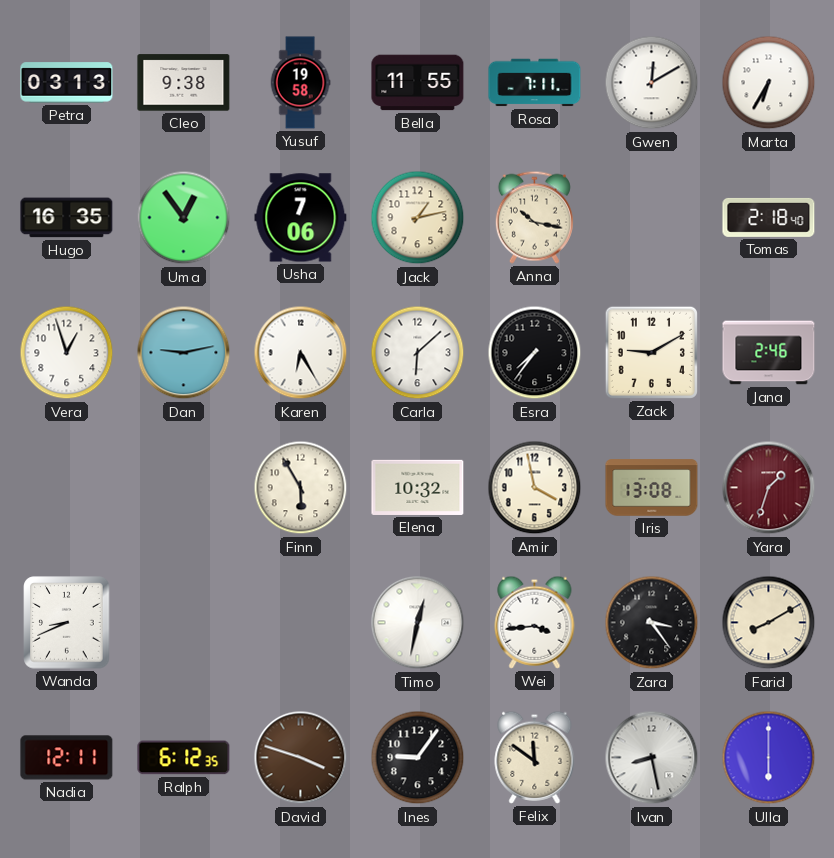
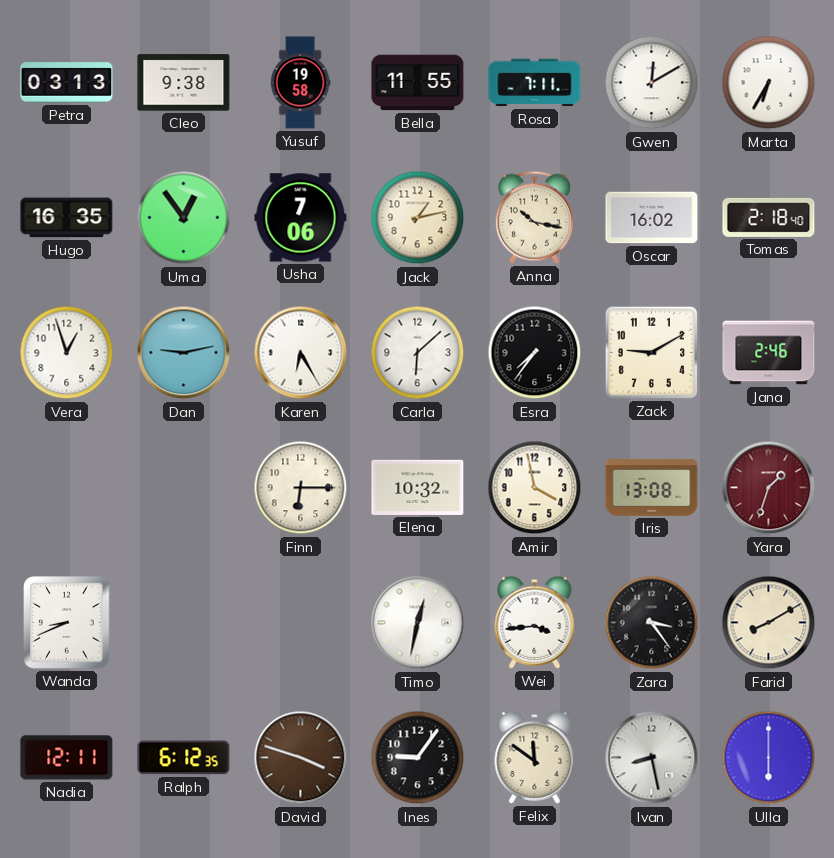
Oscar: none -> 16:02 (652, 218)
Finn: 5:55 -> 6:15 (301, 488)
